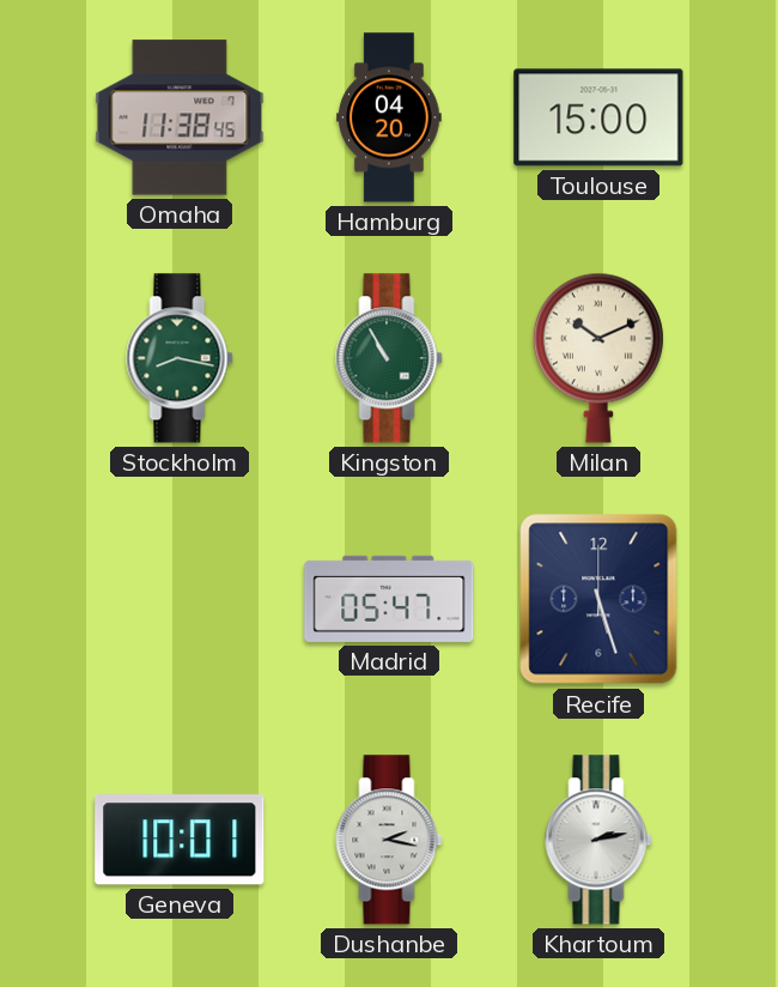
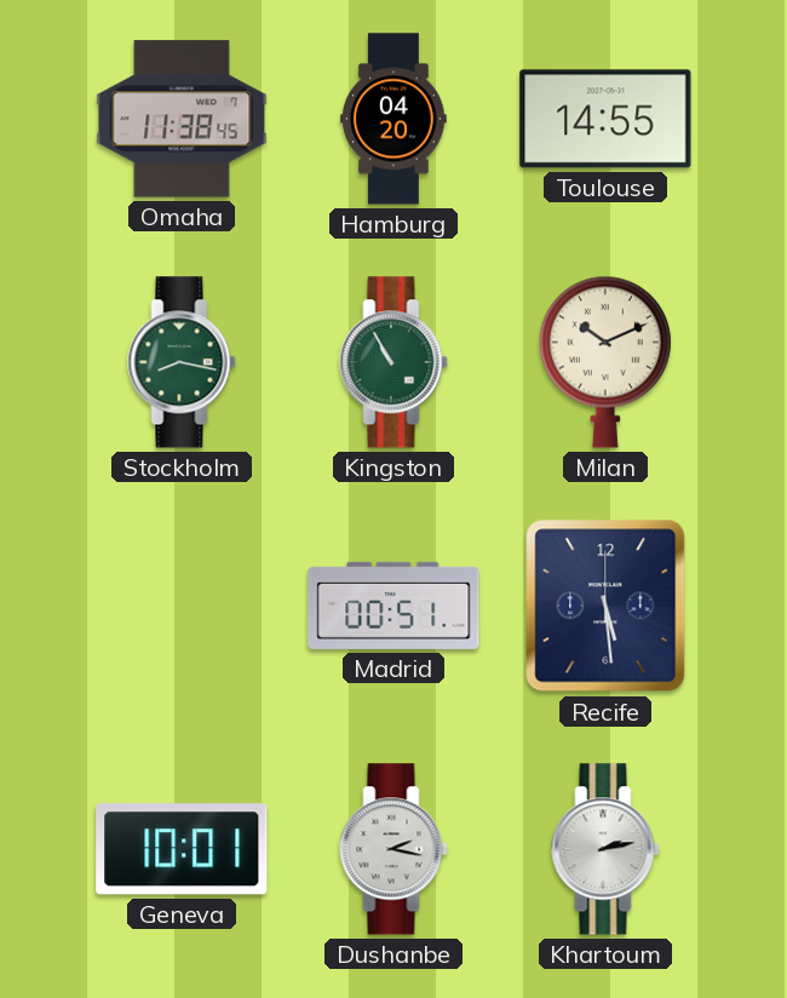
Toulouse: 15:00 -> 14:55 (605, 119)
Madrid: 05:47 -> 00:51 (393, 606)
Recife: 5:27 -> 5:29 (605, 606)
